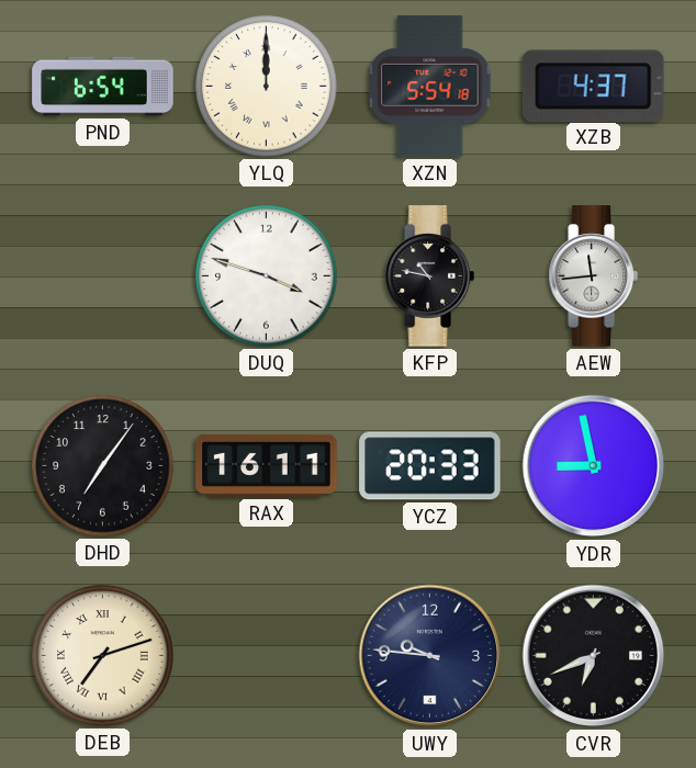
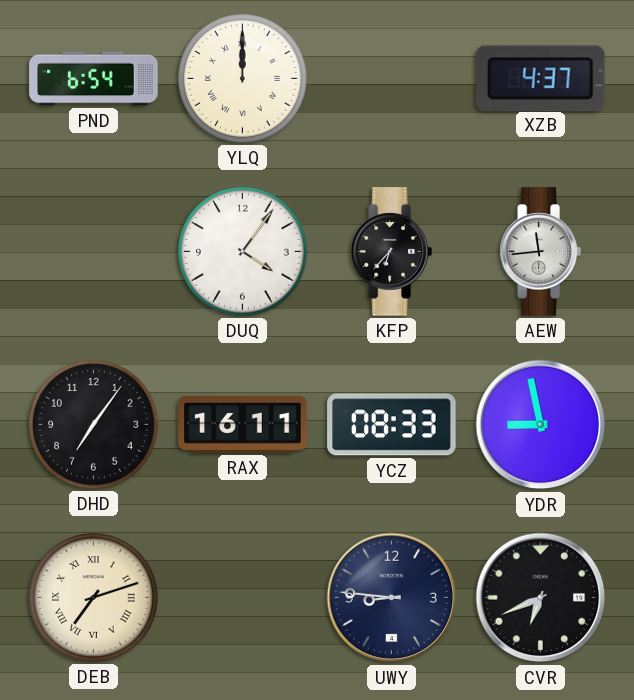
XZN: 5:54 -> none (430, 87)
DUQ: 3:48 -> 4:06 (243, 252)
KFP: 10:47 -> 6:37 (391, 252)
YCZ: 20:33 -> 08:33 (392, 425)
UWY: 9:46 -> 8:46 (392, 598)
